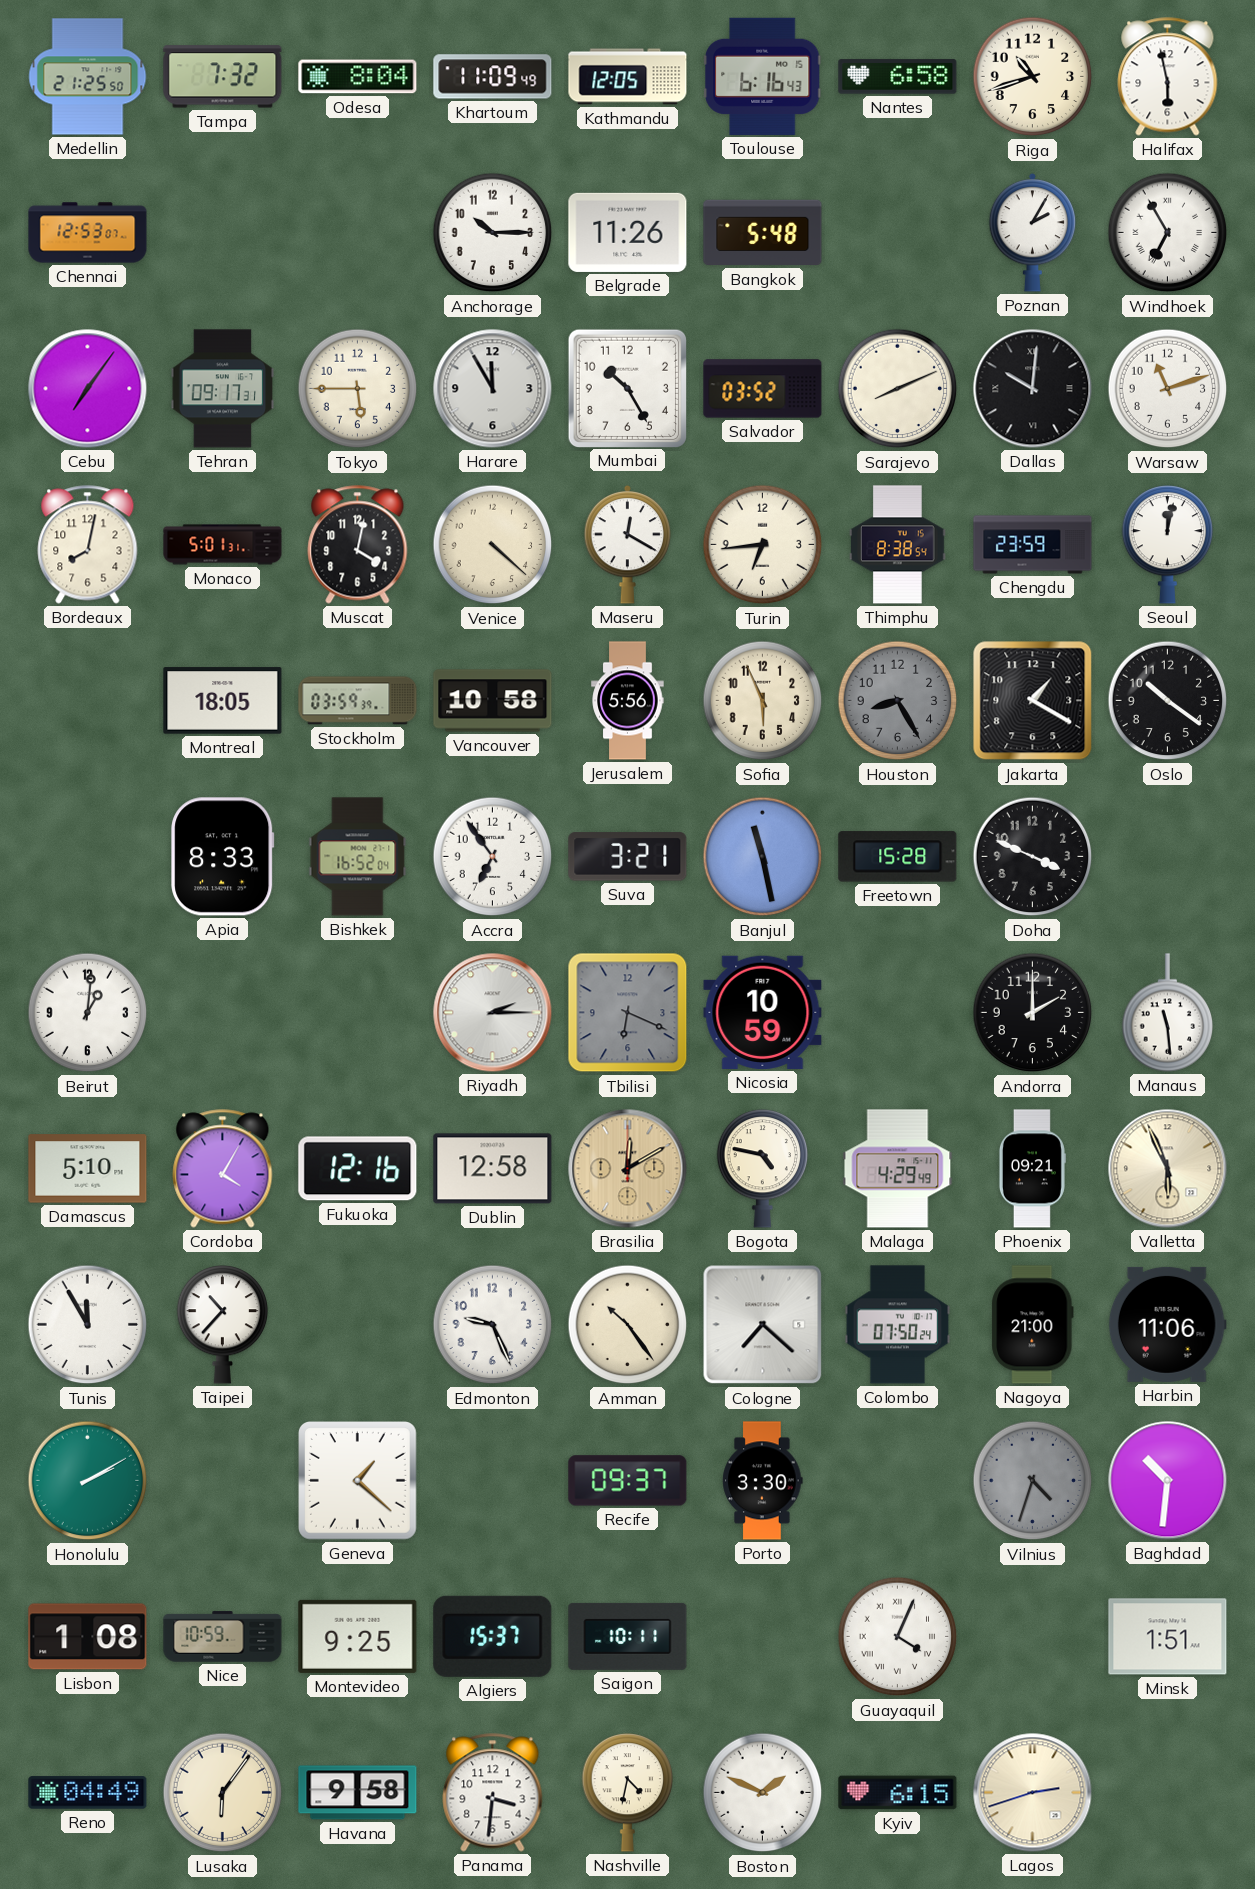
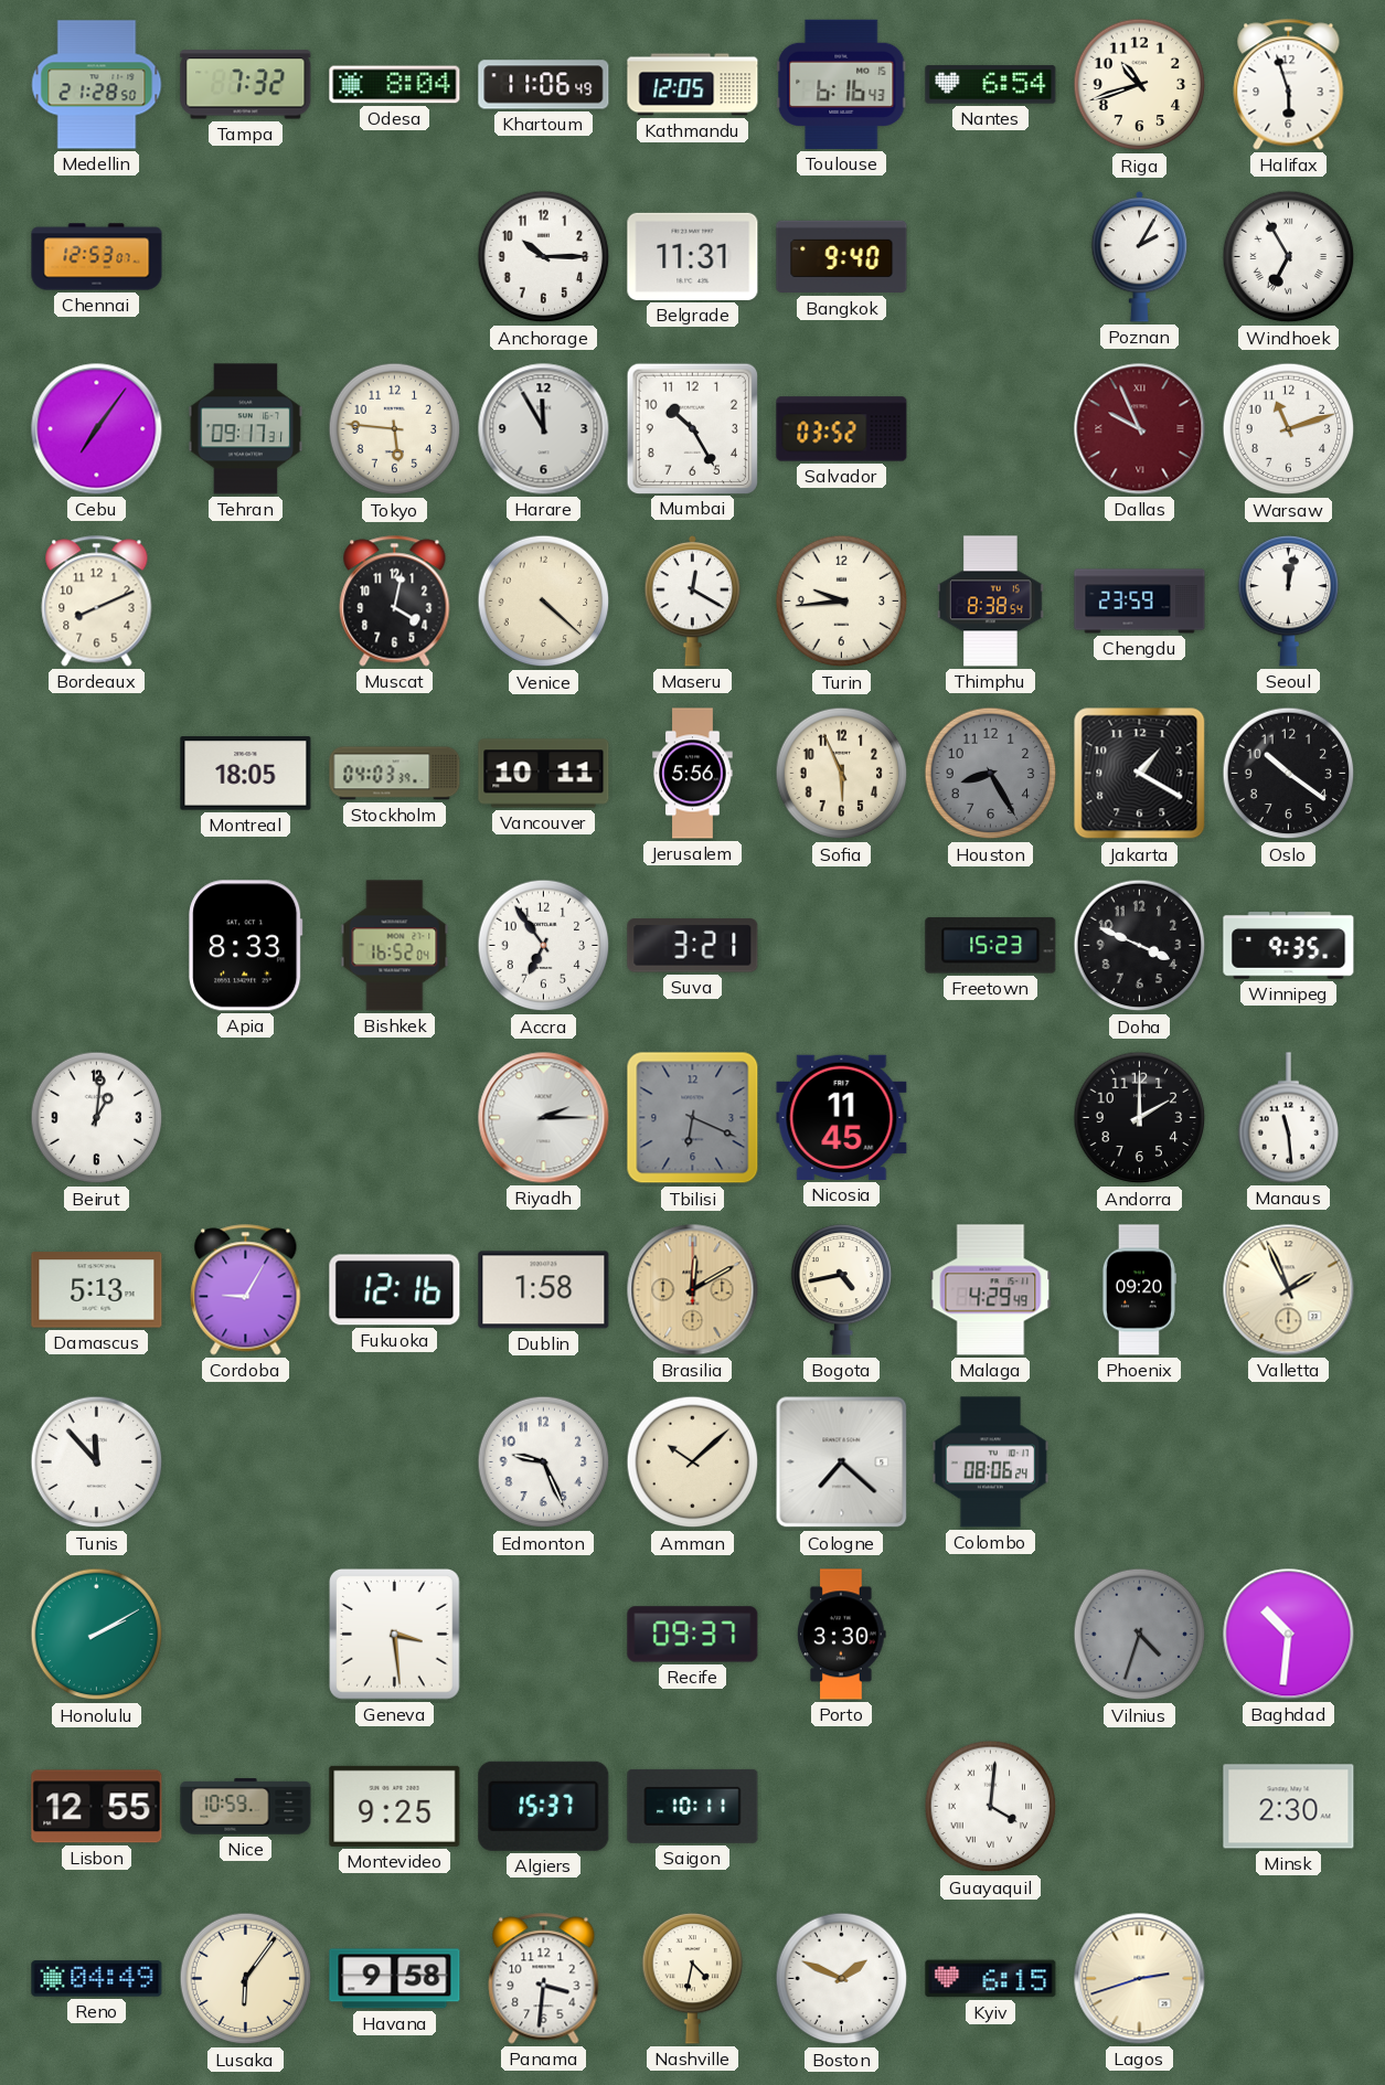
Medellin: 21:25 -> 21:28 (97, 85)
Khartoum: 11:09 -> 11:06 (544, 85)
Nantes: 6:58 -> 6:54 (991, 85)
Halifax: 5:58 -> 5:57 (1289, 85)
Belgrade: 11:26 -> 11:31 (693, 256)
Bangkok: 5:48 -> 9:40 (842, 257)
Tokyo: 5:45 -> 5:46 (395, 429)
Sarajevo: 8:11 -> none (898, 389)
Dallas: 10:01 -> 9:56 (1140, 429)
Dallas dial: black -> burgundy (1140, 429)
Bordeaux: 8:02 -> 8:11 (97, 602)
Monaco: 5:01 -> none (223, 545)
Turin: 6:44 -> 9:44 (842, 602)
Stockholm: 03:59 -> 04:03 (395, 774)
Vancouver: 10:58 -> 10:11 (544, 774)
Banjul: 11:28 -> none (763, 857)
Freetown: 15:28 -> 15:23 (991, 946)
Winnipeg: none -> 9:35 (1289, 946)
Nicosia: 10:59 -> 11:45 (842, 1117)
Damascus: 5:10 -> 5:13 (97, 1290)
Cordoba: 4:05 -> 9:05 (246, 1290)
Dublin: 12:58 -> 1:58 (544, 1290)
Bogota: 4:47 -> 4:43 (842, 1290)
Phoenix: 09:21 -> 09:20 (1139, 1290)
Valletta: 5:56 -> 1:56 (1289, 1290)
Tunis: 11:55 -> 11:53 (97, 1462)
Taipei: 10:37 -> none (223, 1325)
Amman: 10:24 -> 10:08 (693, 1462)
Colombo: 07:50 -> 08:06 (991, 1462)
Nagoya: 21:00 -> none (1033, 1325)
Harbin: 11:06 -> none (1167, 1324)
Geneva: 1:22 -> 3:29 (395, 1635)
Lisbon: 1:08 -> 12:55 (97, 1807)
Guayaquil: 4:04 -> 4:01 (991, 1807)
Minsk: 1:51 -> 2:30 (1289, 1807)
